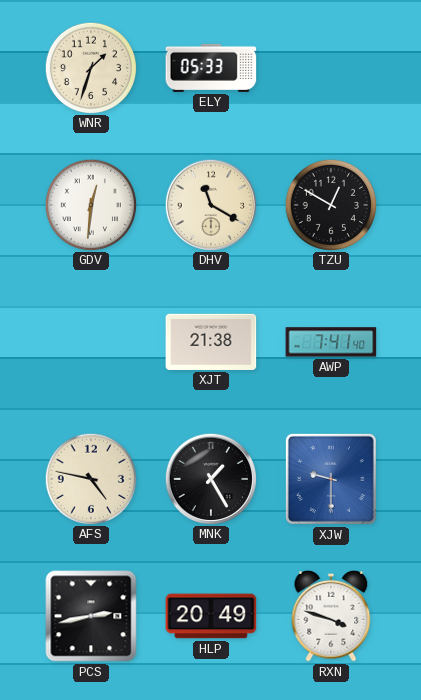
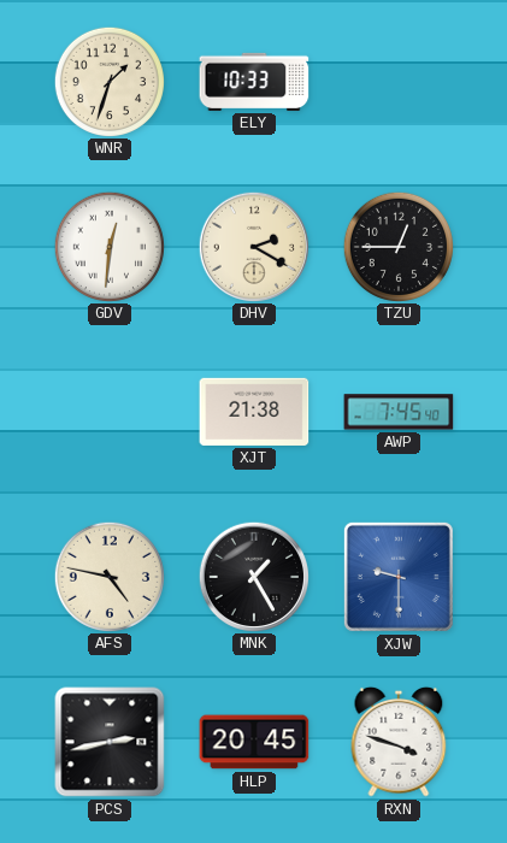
ELY: 05:33 -> 10:33 (254, 82)
DHV: 11:20 -> 2:20 (253, 246)
TZU: 12:50 -> 12:45 (397, 246)
AWP: 7:41 -> 7:45 (399, 412)
HLP: 20:49 -> 20:45 (254, 742)
